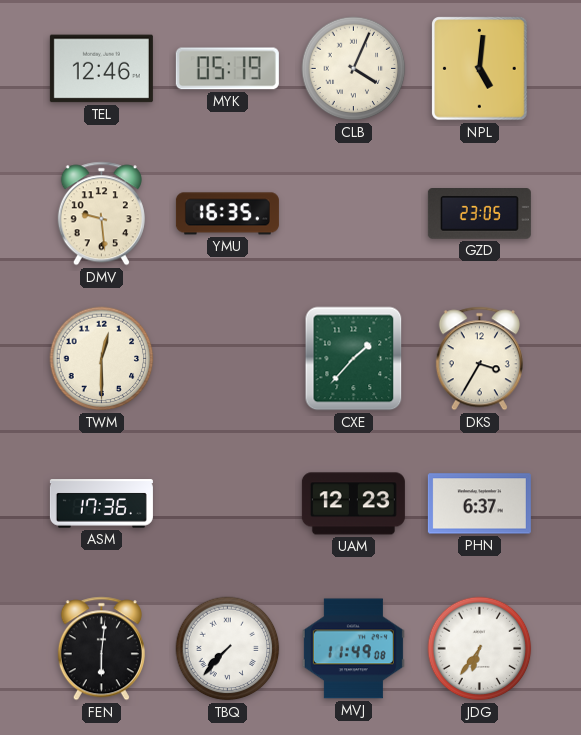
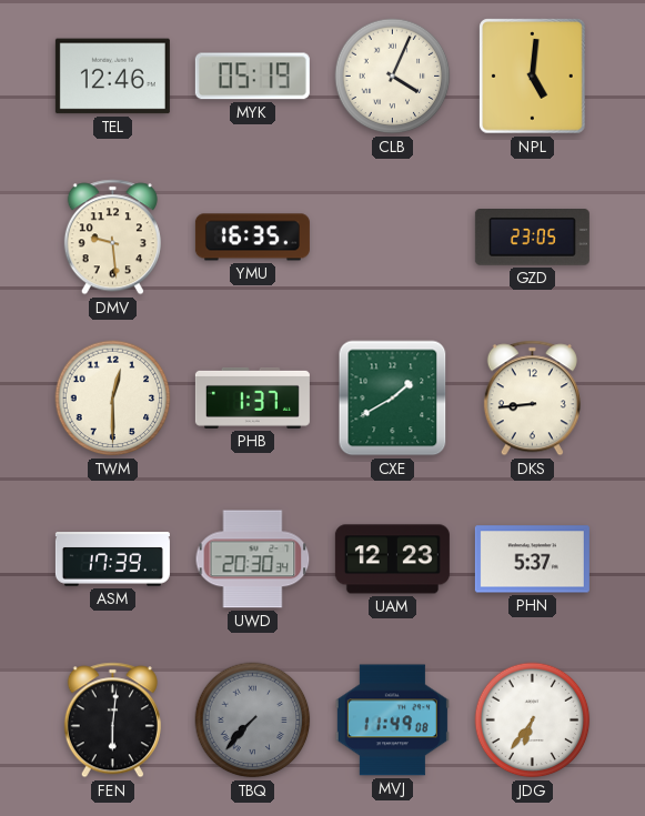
PHB: none -> 1:37 (252, 397)
CXE: 1:37 -> 1:40 (393, 399)
DKS: 3:35 -> 8:44 (532, 399)
ASM: 17:36 -> 17:39 (112, 560)
UWD: none -> 20:30 (253, 560)
PHN: 6:37 -> 5:37 (532, 560)
TBQ dial: white -> grey (253, 721)
